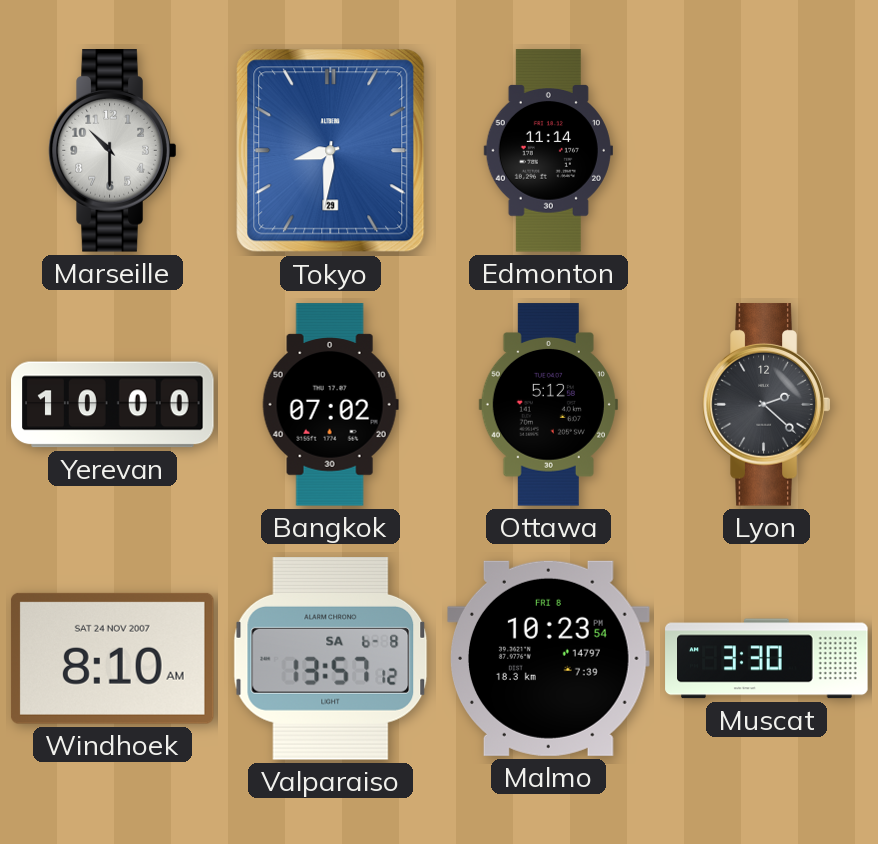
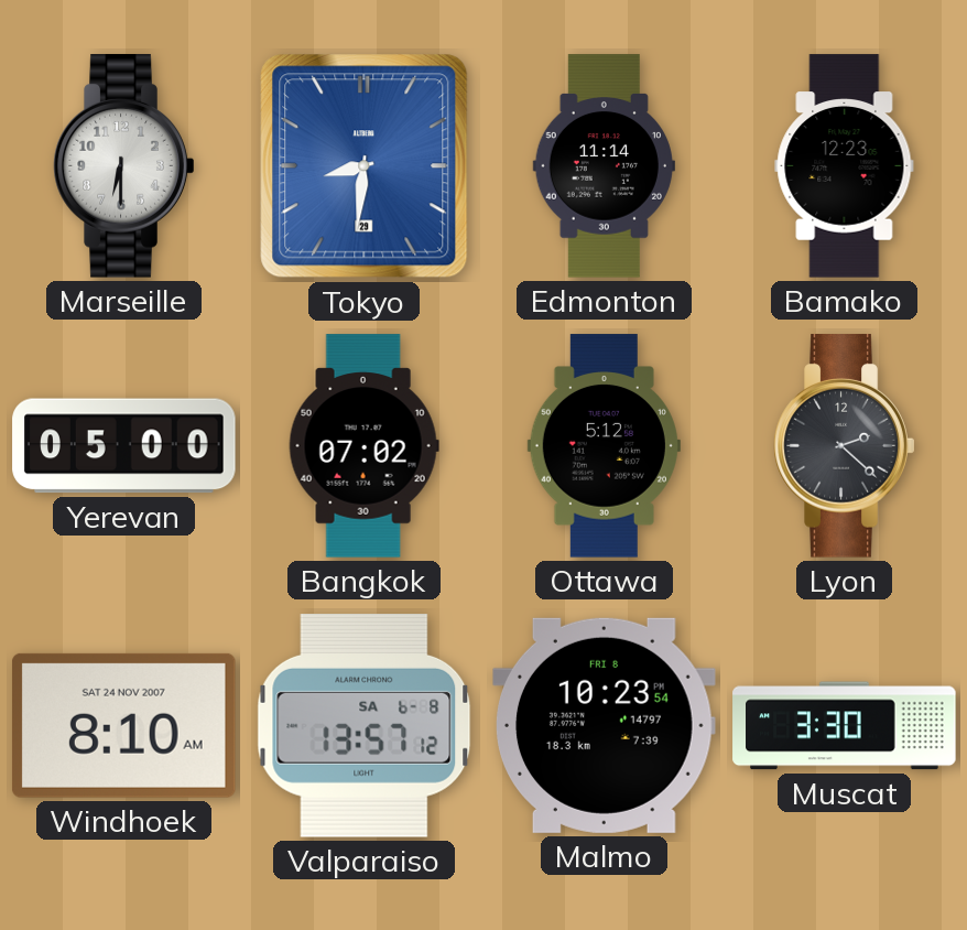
Marseille: 10:30 -> 6:30 (124, 166)
Bamako: none -> 12:23 (845, 166)
Yerevan: 10:00 -> 05:00 (124, 446)
